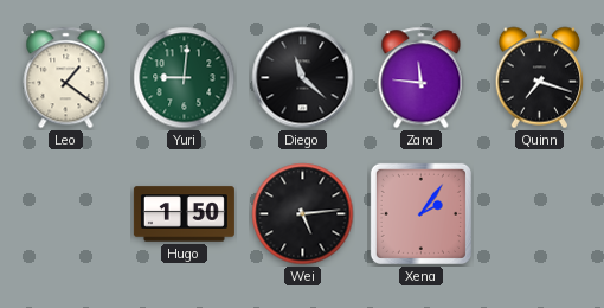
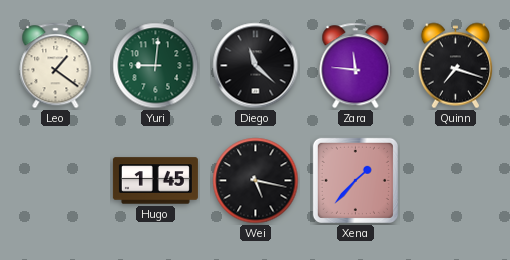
Hugo: 1:50 -> 1:45 (155, 181)
Wei: 5:14 -> 5:17 (256, 181)
Xena: 2:06 -> 1:37 (355, 180)
